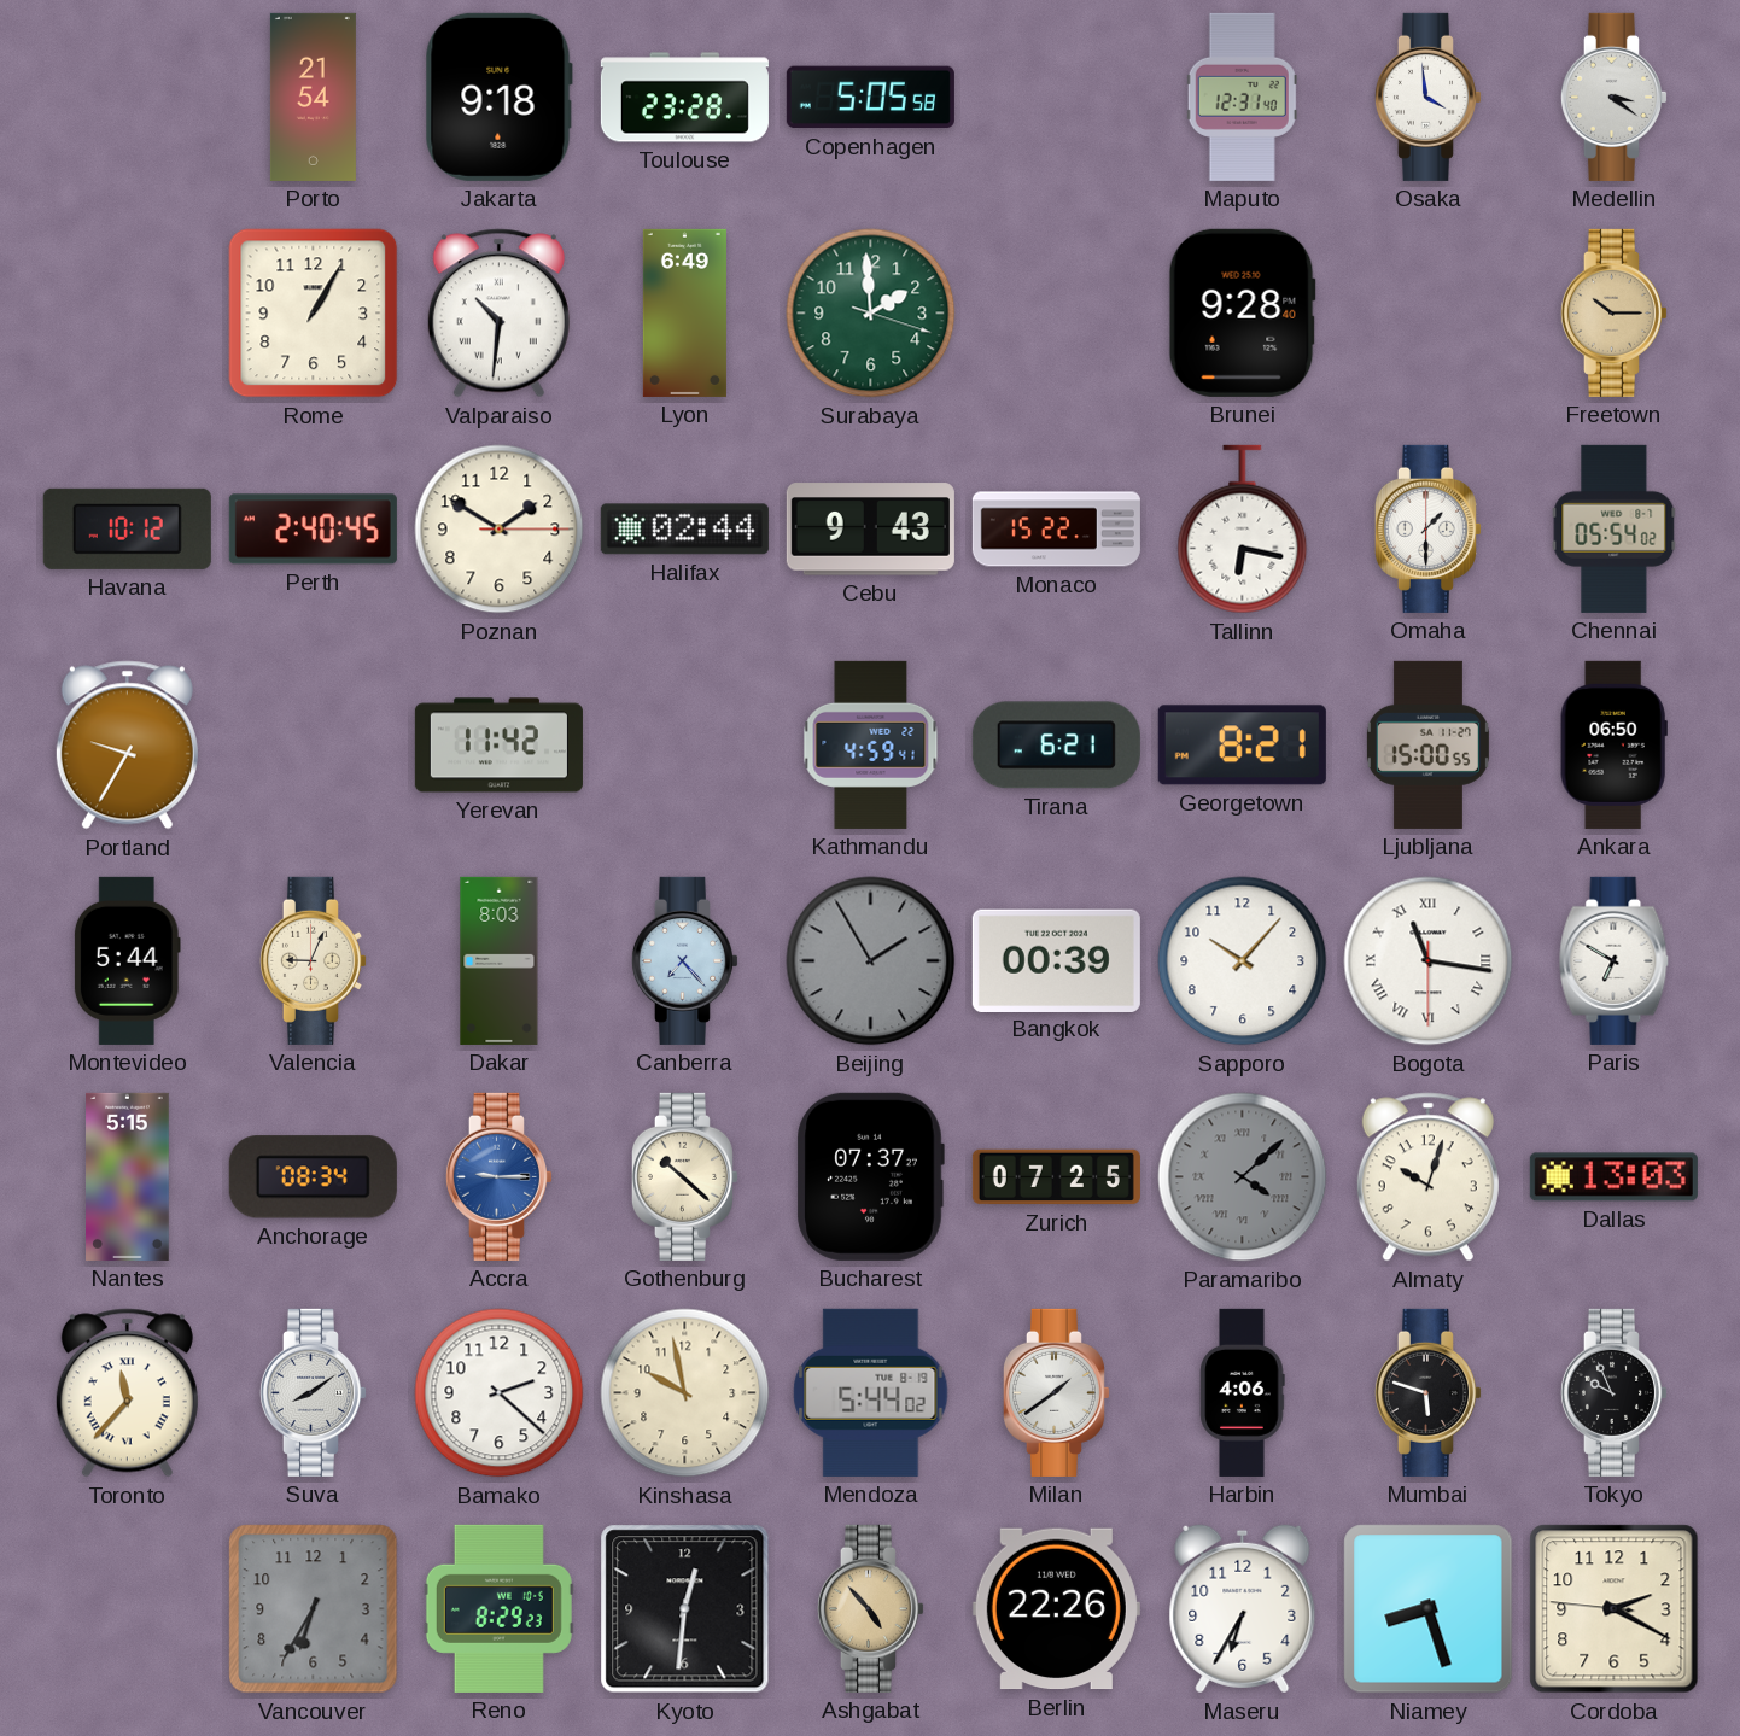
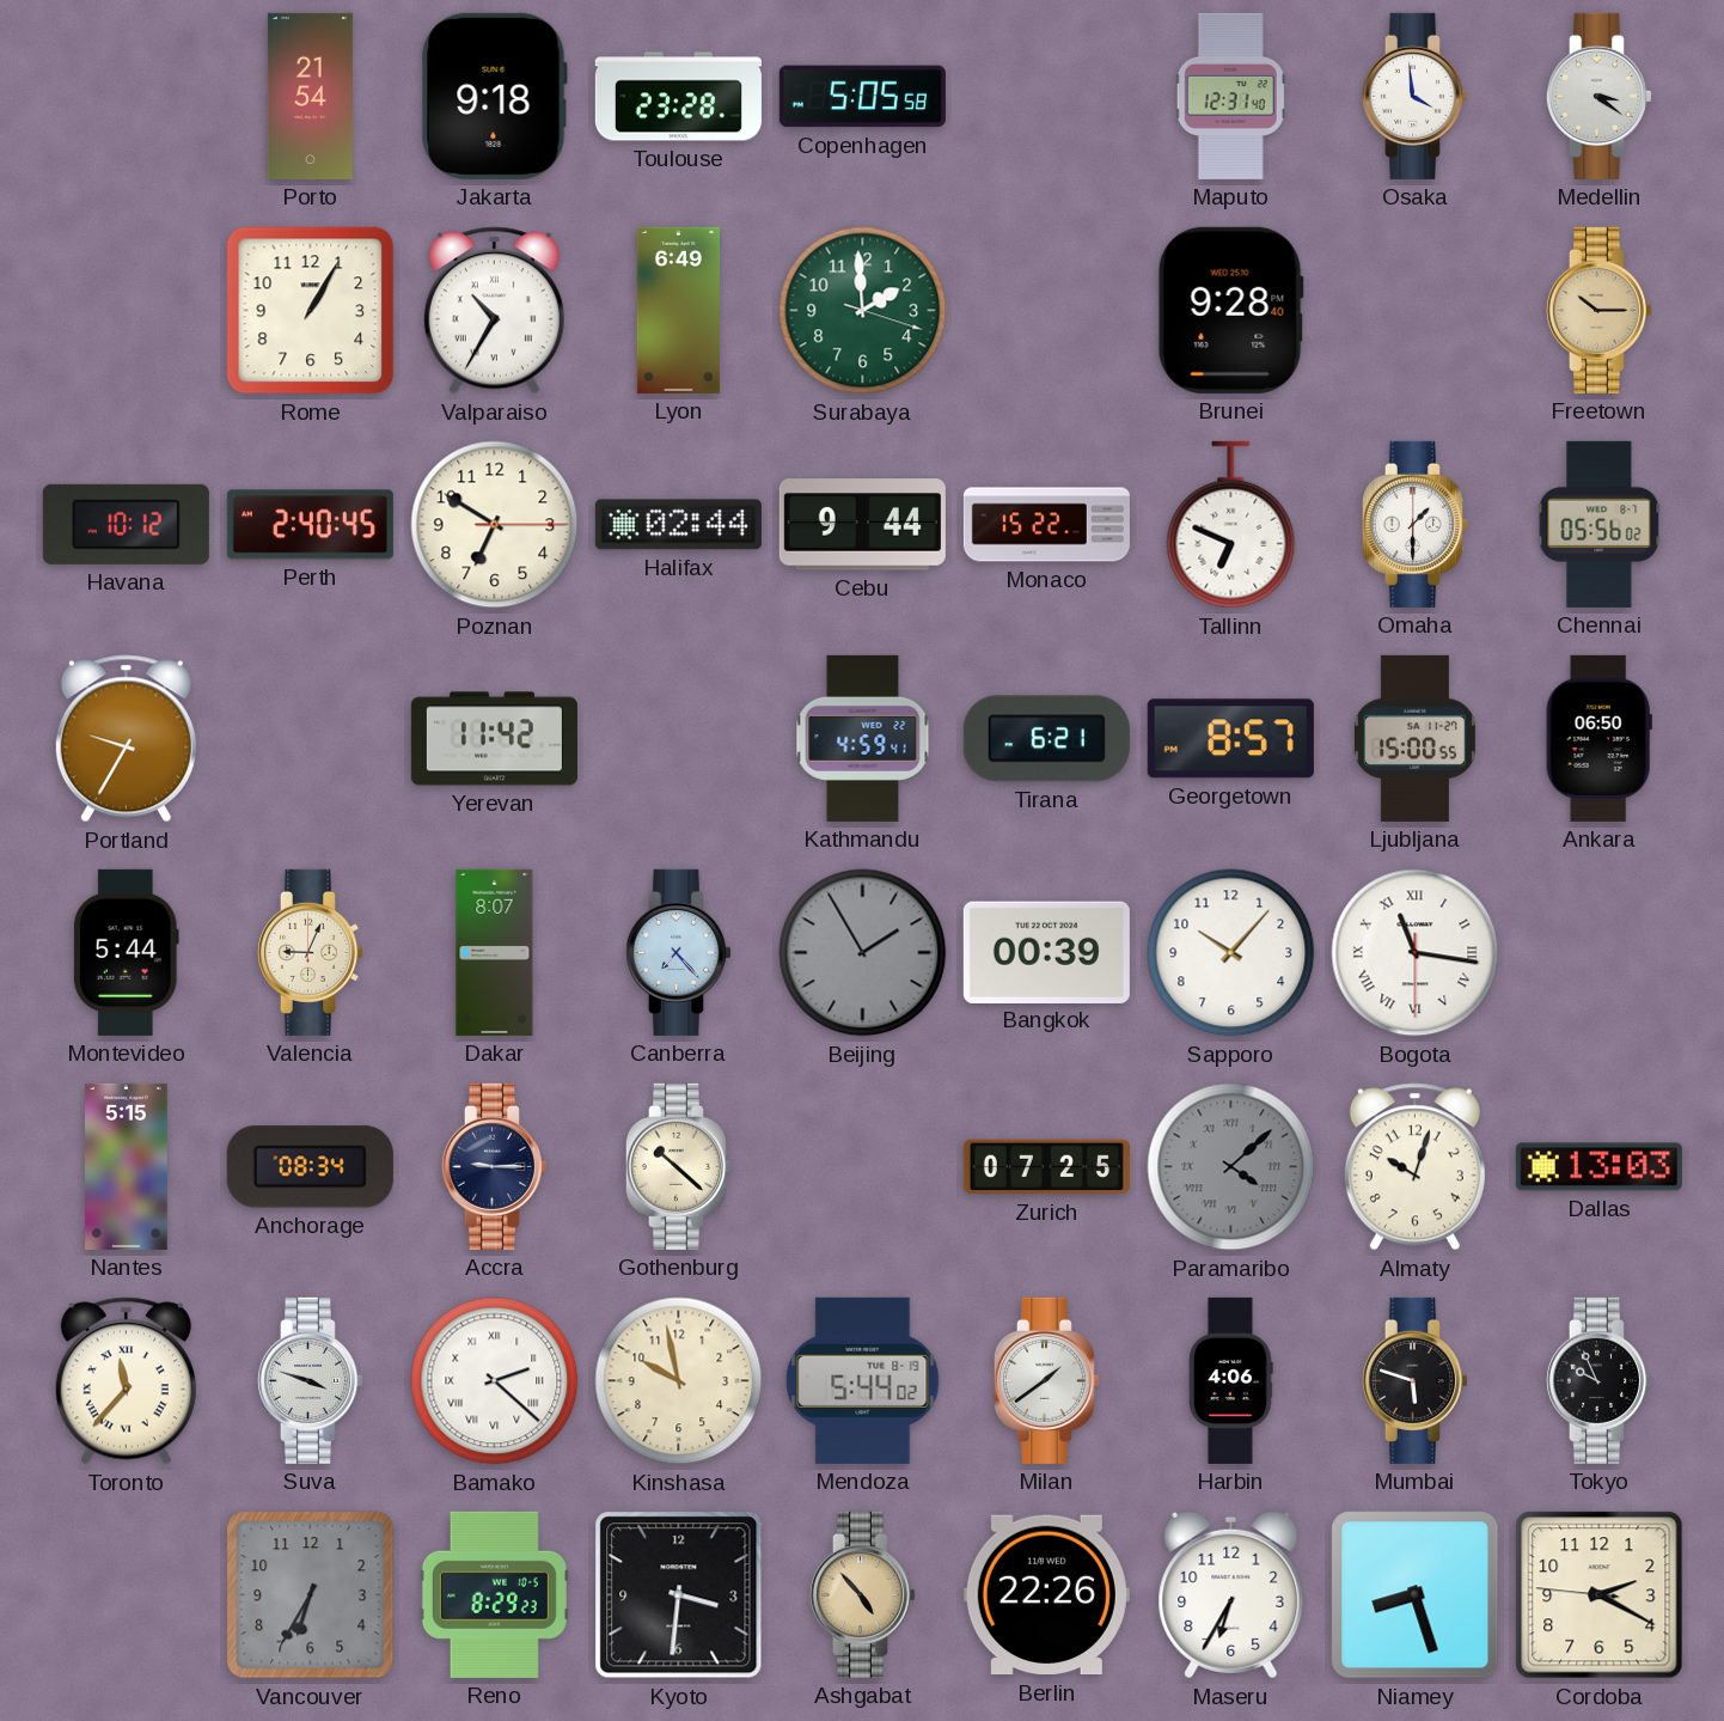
Valparaiso: 10:31 -> 10:35 (494, 311)
Poznan: 1:50 -> 6:50 (495, 525)
Cebu: 9:43 -> 9:44 (862, 525)
Tallinn: 6:17 -> 6:49 (1231, 525)
Chennai: 05:54 -> 05:56 (1600, 524)
Georgetown: 8:21 -> 8:57 (1230, 739)
Dakar: 8:03 -> 8:07 (495, 952)
Paris: 6:50 -> none (1615, 960)
Accra dial: blue -> navy (494, 1166)
Bucharest: 07:37 -> none (870, 1176)
Suva: 8:09 -> 3:48 (310, 1380)
Bamako numerals: Arabic -> Roman (495, 1381)
Kyoto: 12:31 -> 3:31 (679, 1595)
